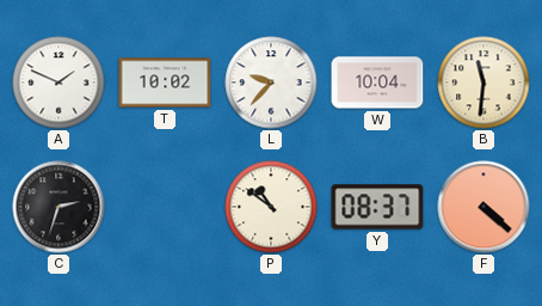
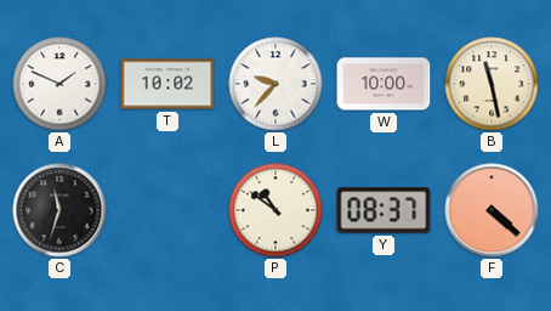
W: 10:04 -> 10:00 (384, 84)
B: 11:31 -> 11:28 (492, 84)
C: 2:33 -> 11:33 (59, 210)
